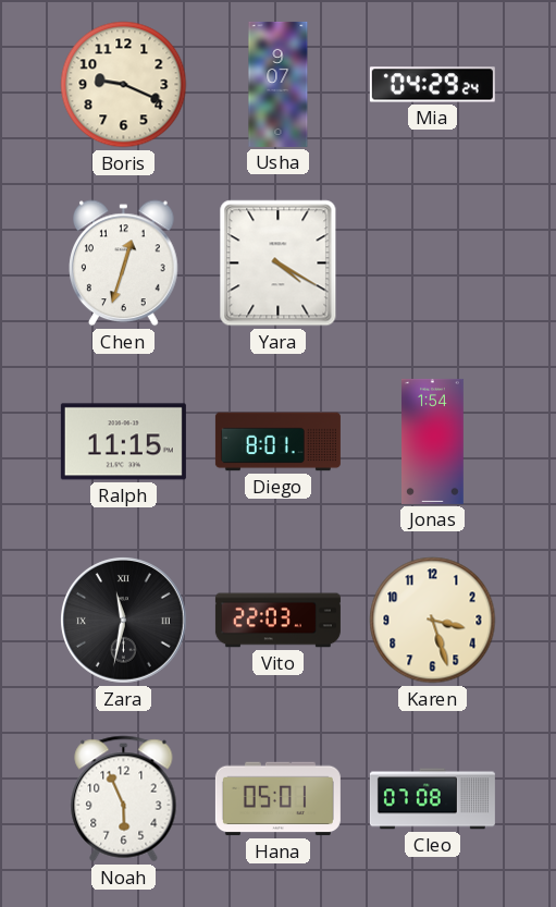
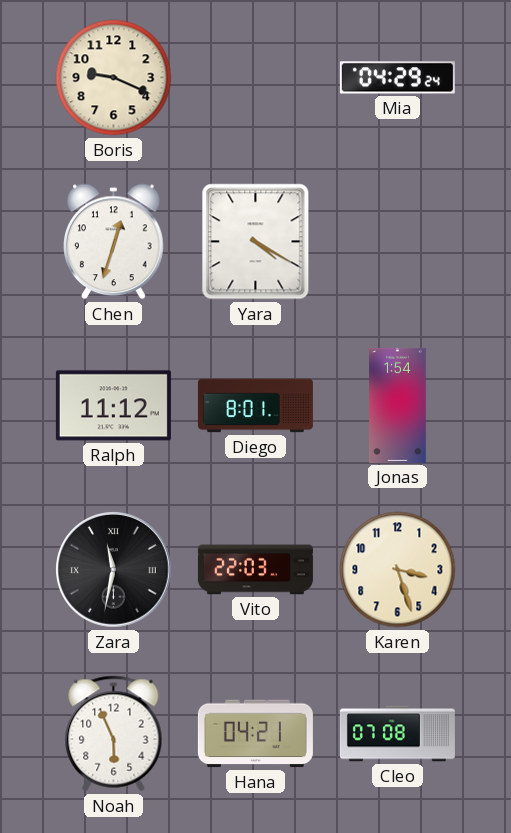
Usha: 9:07 -> none (279, 84)
Ralph: 11:15 -> 11:12 (113, 406)
Hana: 05:01 -> 04:21 (255, 734)
